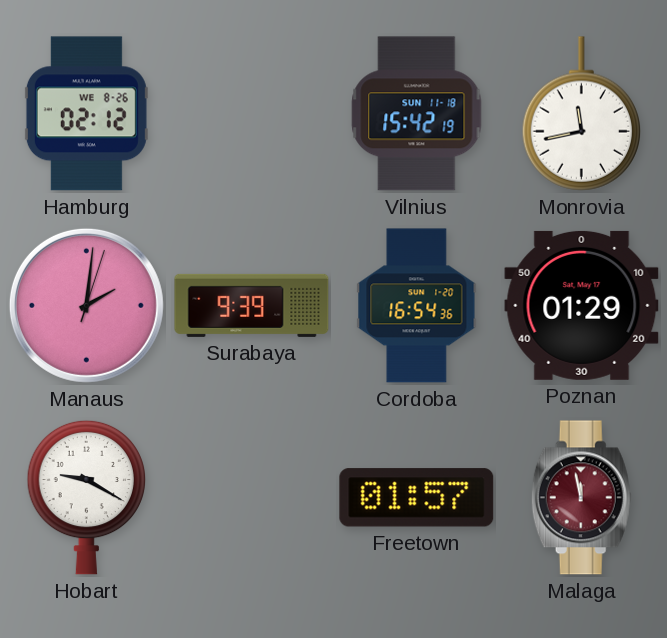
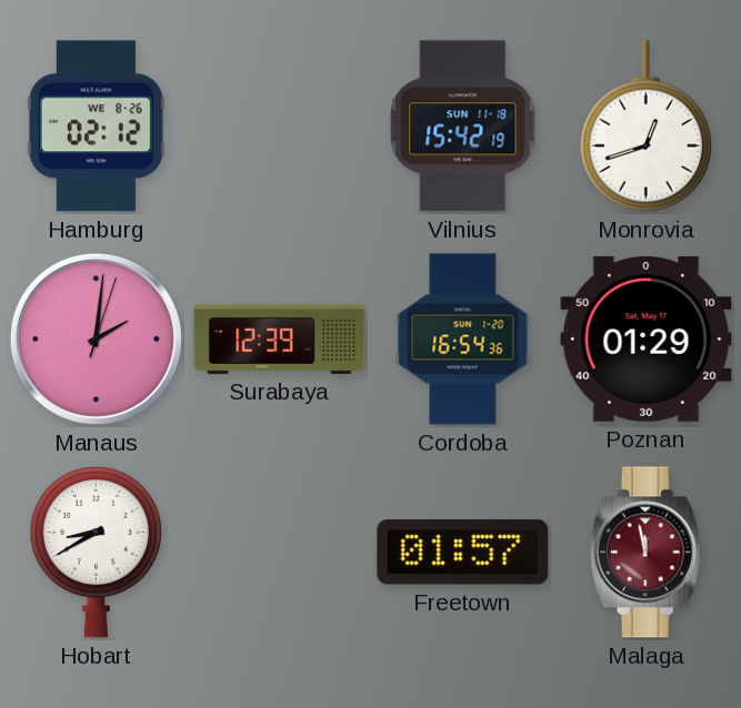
Monrovia: 11:43 -> 12:42 (645, 127)
Surabaya: 9:39 -> 12:39 (280, 338)
Hobart: 9:20 -> 8:40 (96, 552)
